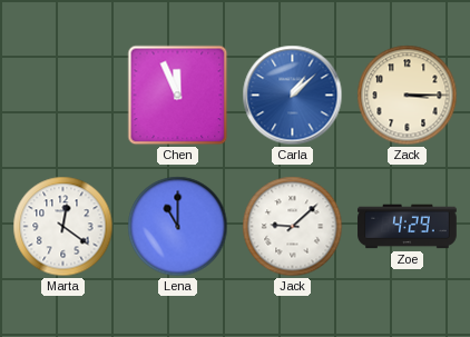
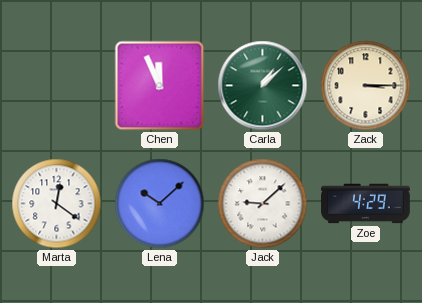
Carla dial: blue -> green (263, 86)
Lena: 11:00 -> 10:08 (160, 204)
